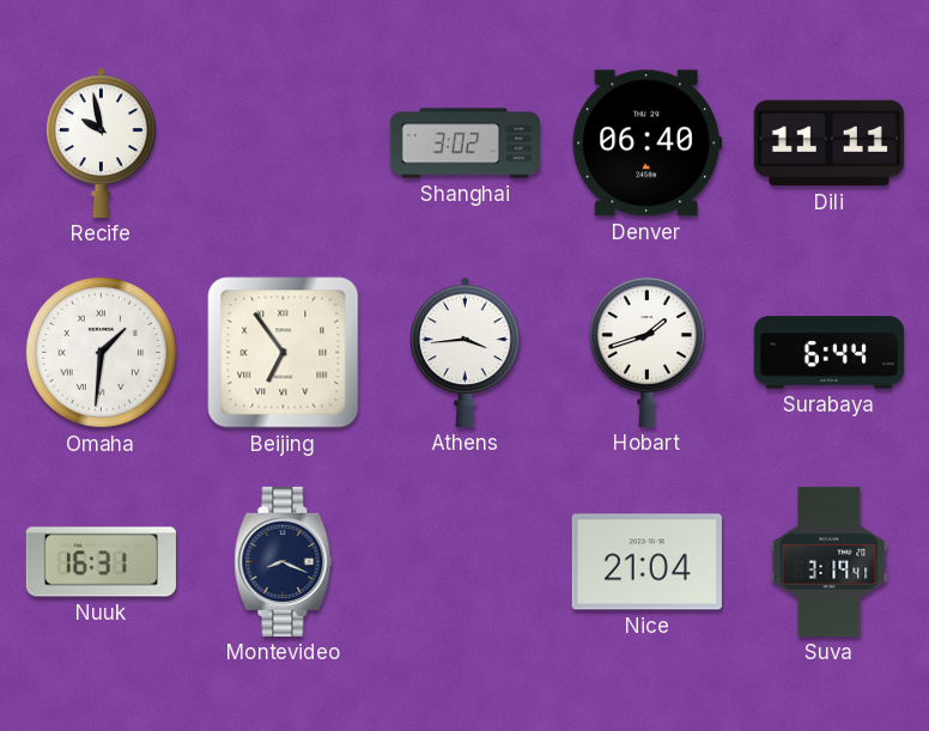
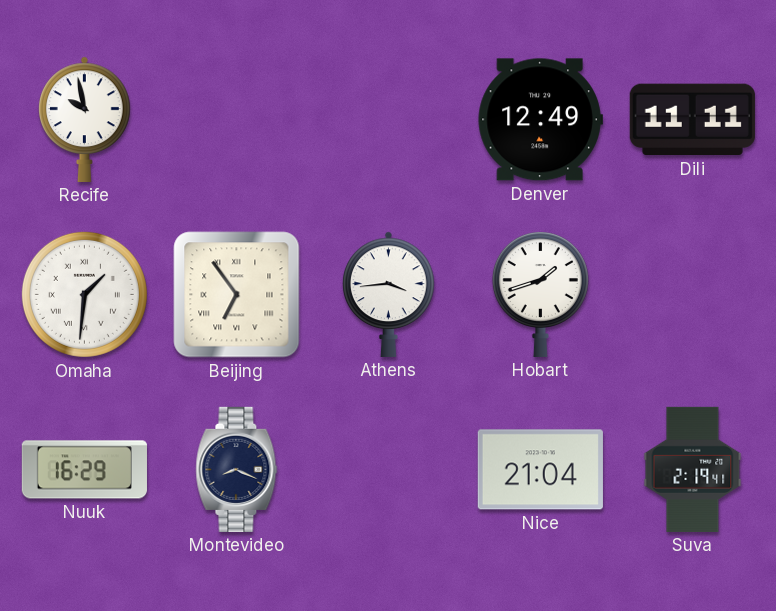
Shanghai: 3:02 -> none (464, 144)
Denver: 06:40 -> 12:49 (540, 120)
Surabaya: 6:44 -> none (828, 353)
Nuuk: 16:31 -> 16:29 (84, 470)
Suva: 3:19 -> 2:19 (693, 469)
